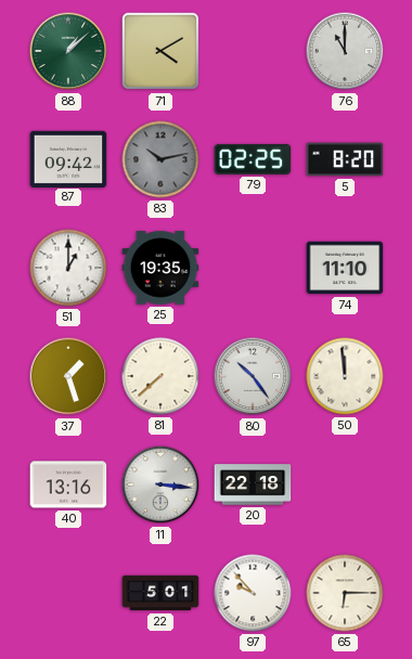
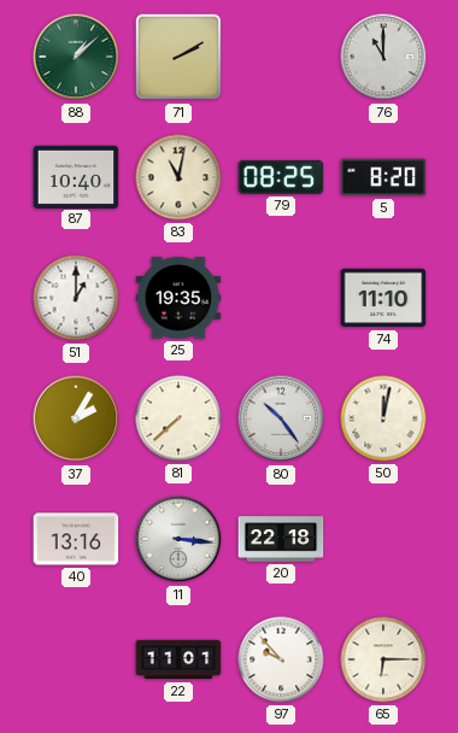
71: 4:10 -> 2:10 (178, 57)
87: 09:42 -> 10:40 (76, 176)
83: 10:13 -> 11:02 (178, 177)
83 dial: grey -> cream (178, 177)
79: 02:25 -> 08:25 (281, 177)
37: 1:27 -> 2:05 (76, 418)
50: 11:59 -> 12:02 (383, 418)
22: 5:01 -> 11:01 (178, 659)
